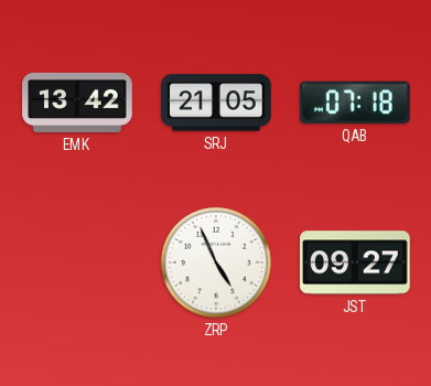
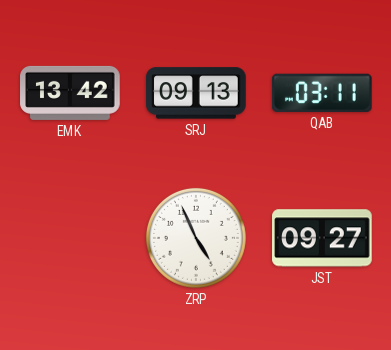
SRJ: 21:05 -> 09:13 (196, 93)
QAB: 07:18 -> 03:11 (322, 93)
